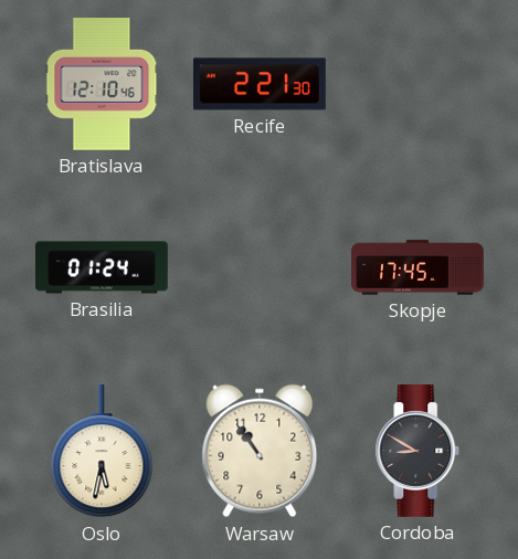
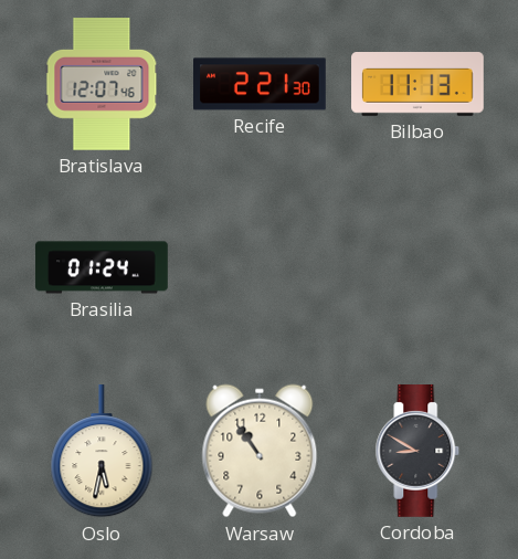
Bratislava: 12:10 -> 12:07 (102, 85)
Bilbao: none -> 11:13 (417, 85)
Skopje: 17:45 -> none (417, 267)
